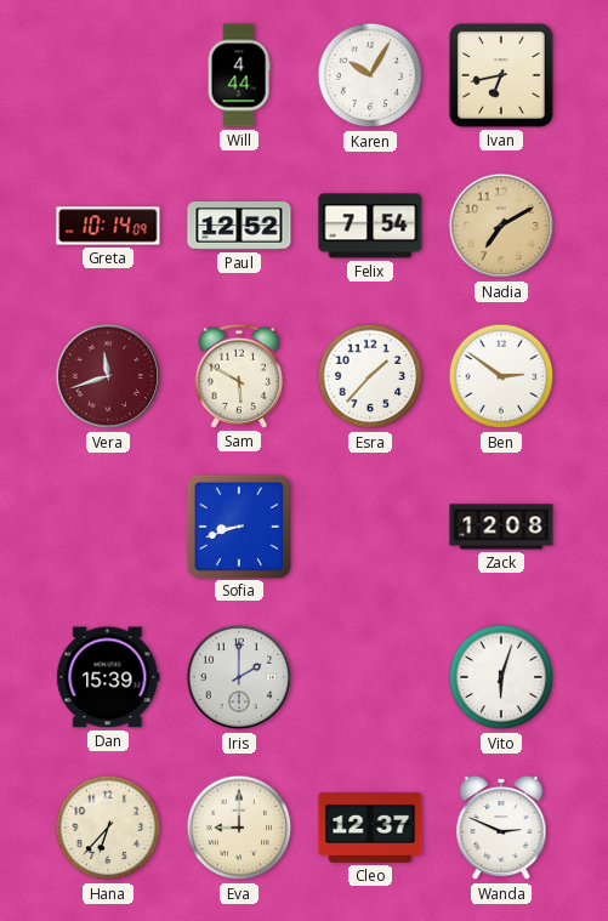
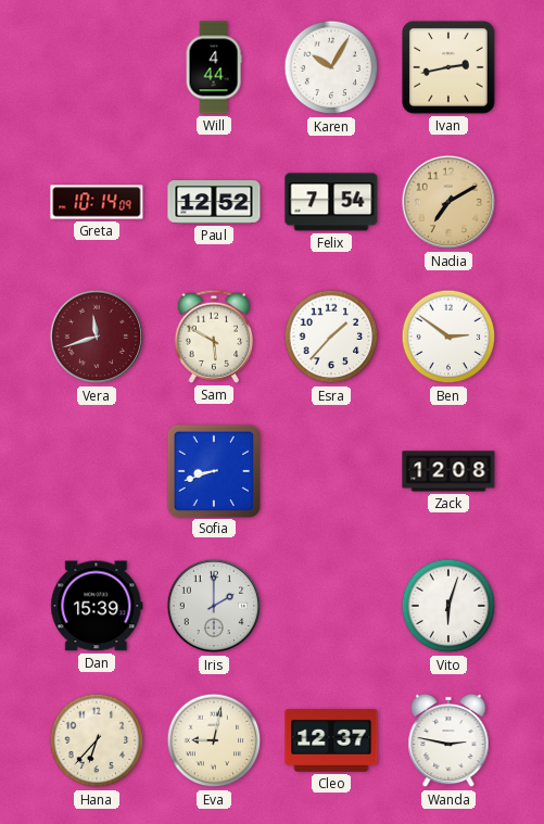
Ivan: 6:43 -> 2:43 (450, 68)
Eva: 9:00 -> 9:02 (214, 740)
Wanda: 2:49 -> 2:47 (448, 740)
